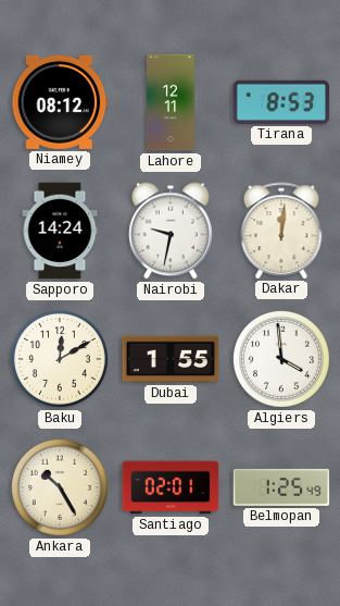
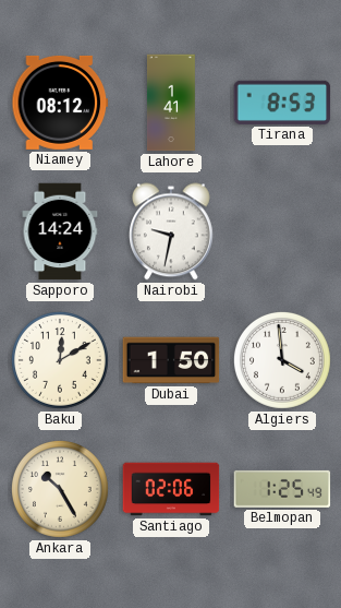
Lahore: 12:11 -> 1:41 (171, 103)
Dakar: 12:01 -> none (281, 231)
Dubai: 1:55 -> 1:50 (171, 360)
Santiago: 02:01 -> 02:06 (171, 489)
